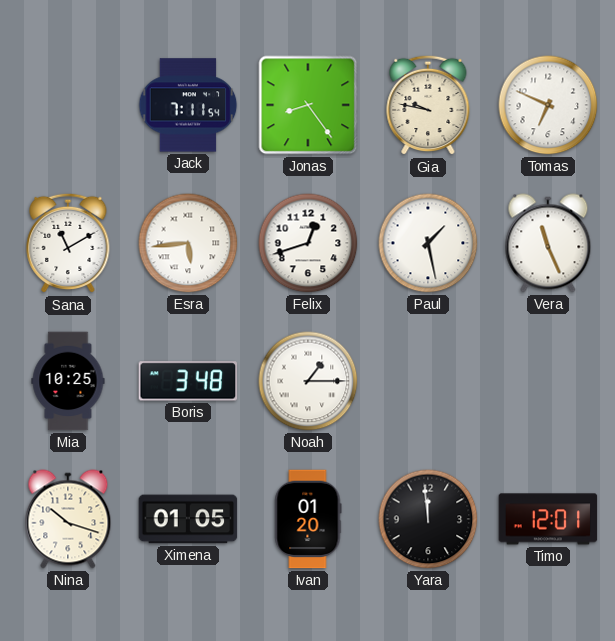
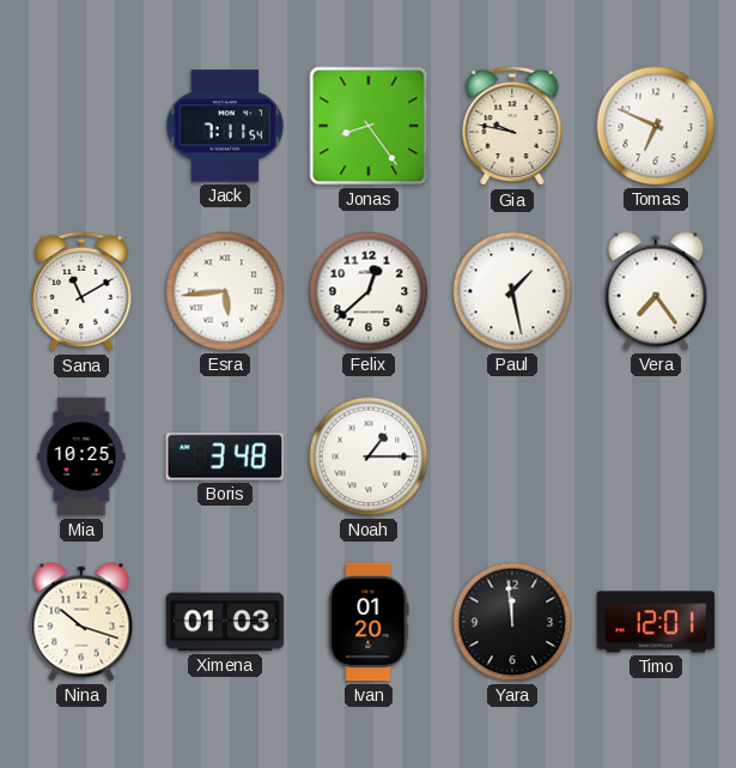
Felix: 12:42 -> 12:38 (369, 291)
Vera: 11:26 -> 7:24 (656, 291)
Ximena: 01:05 -> 01:03 (225, 622)
